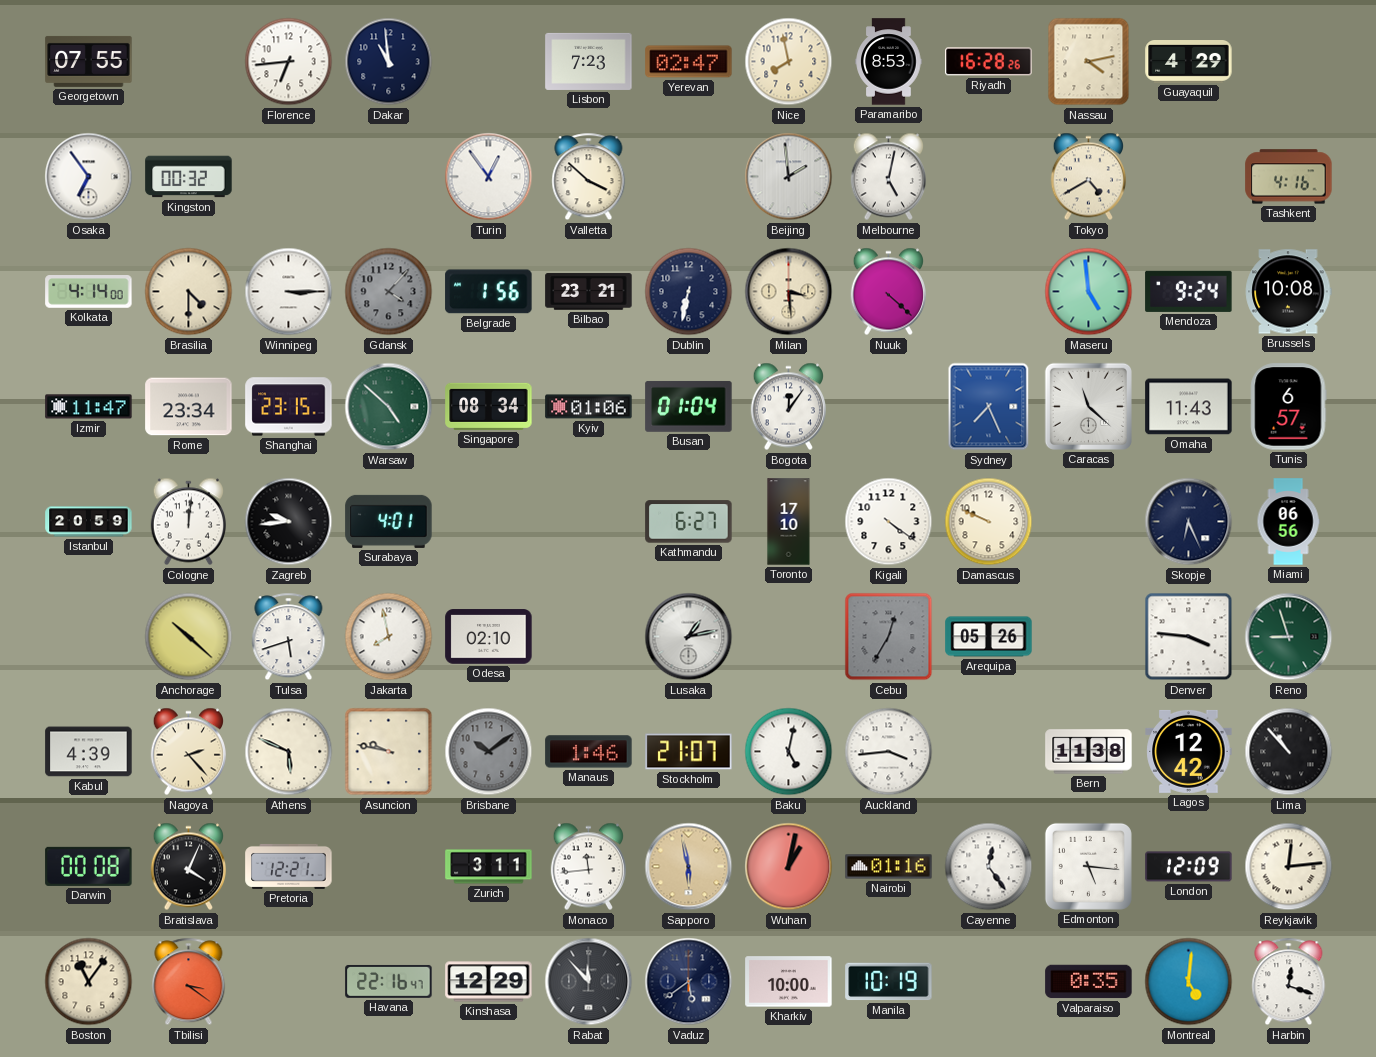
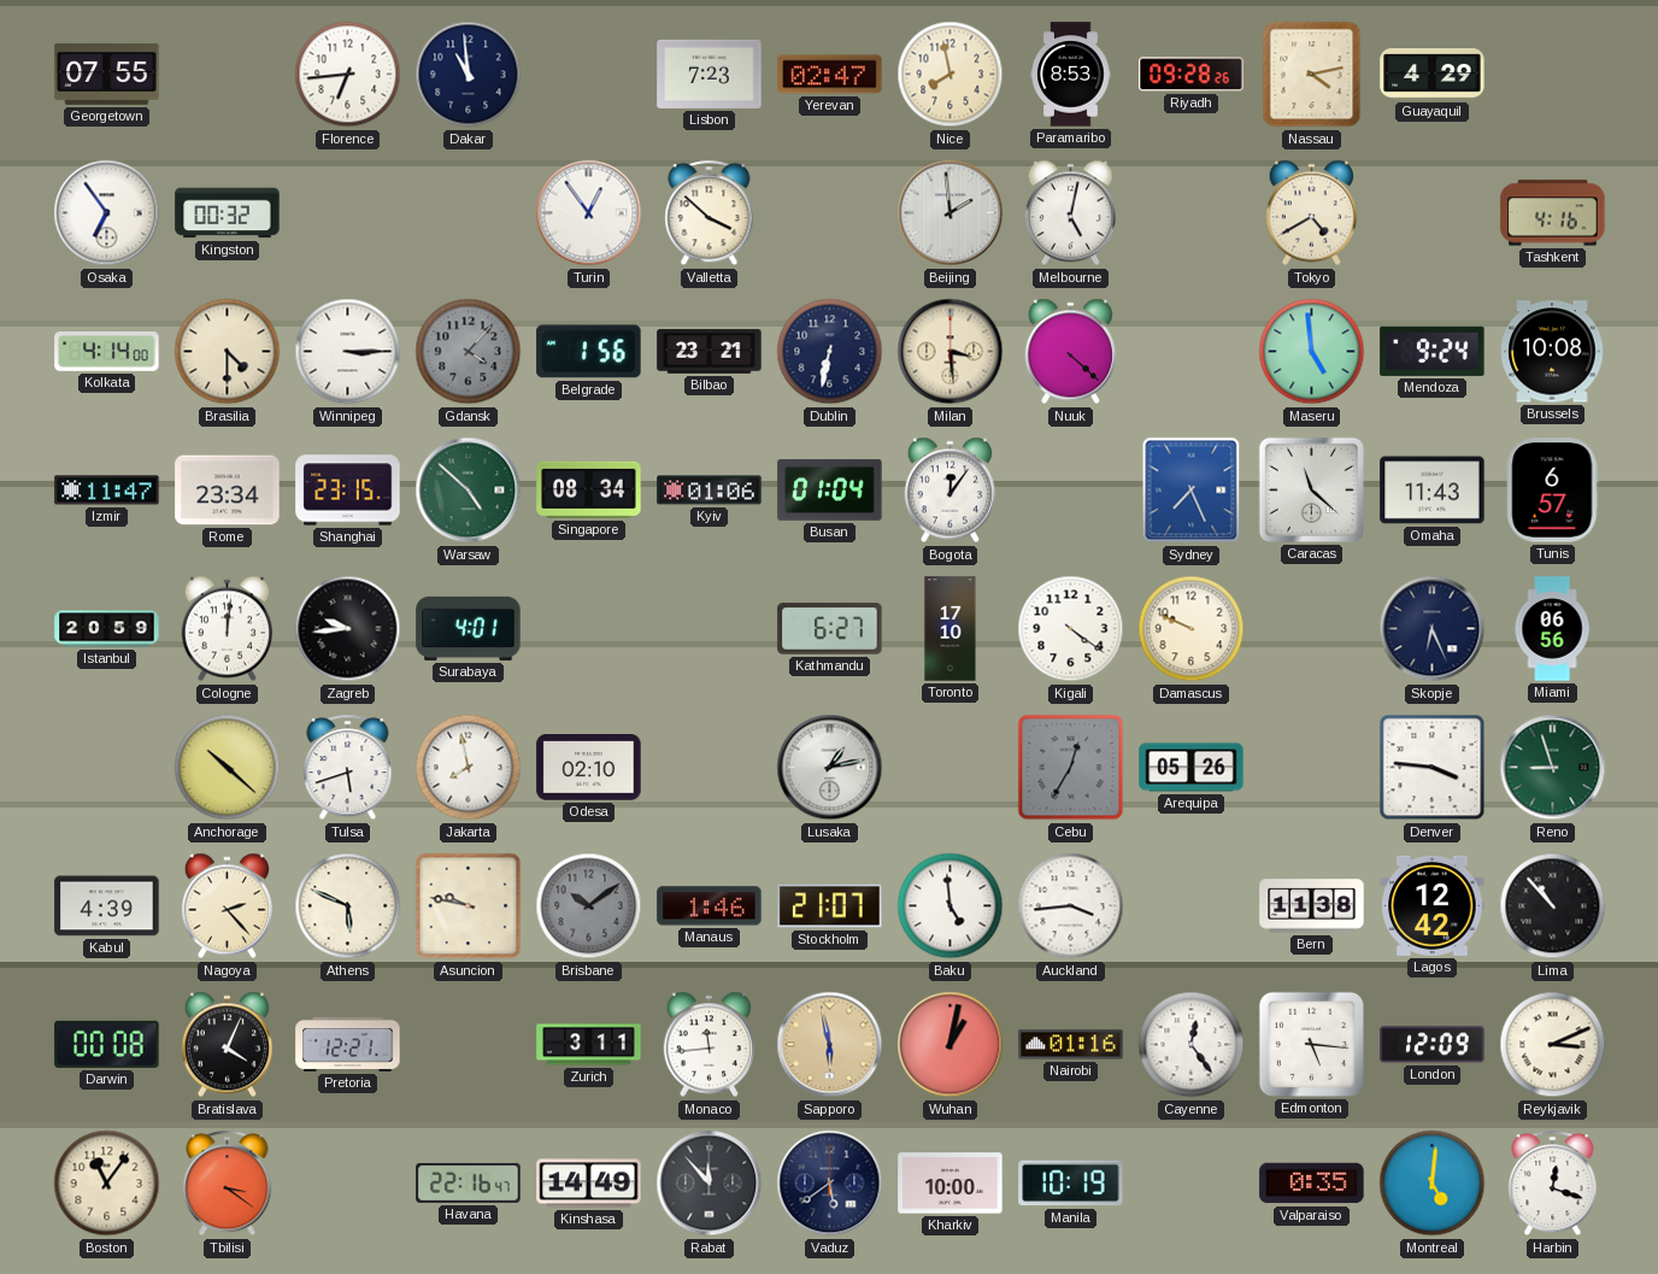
Riyadh: 16:28 -> 09:28 (1192, 75)
Baku: 5:02 -> 4:59 (951, 906)
Reykjavik: 12:14 -> 3:11 (1553, 1045)
Kinshasa: 12:29 -> 14:49 (589, 1184)
